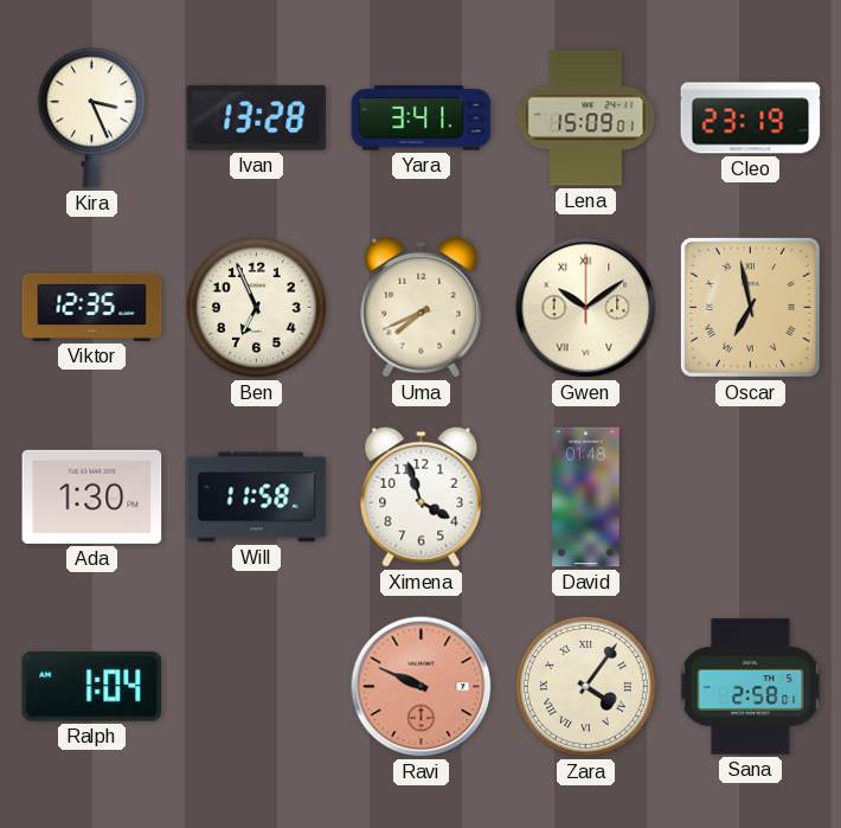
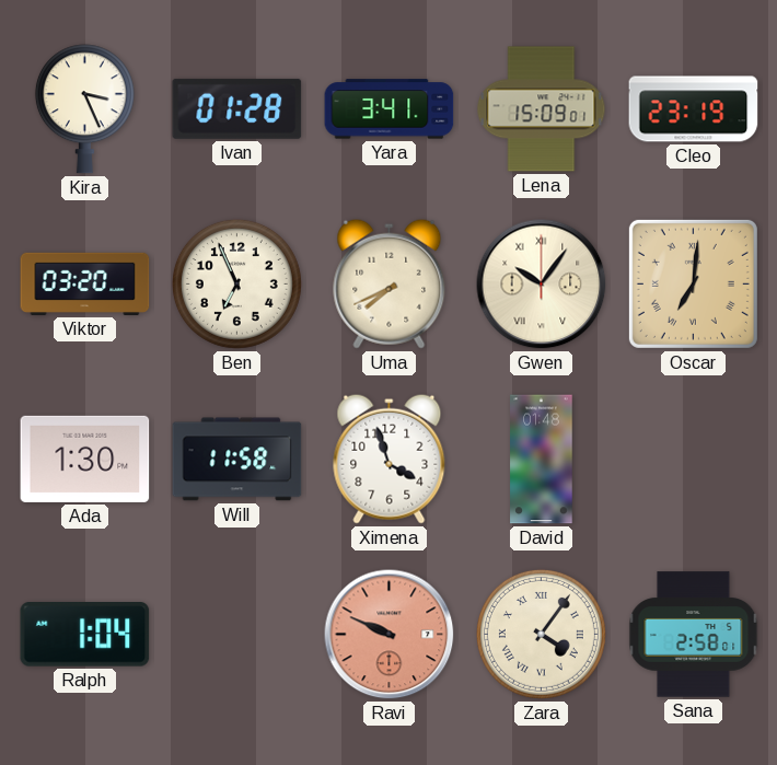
Ivan: 13:28 -> 01:28 (237, 108)
Viktor: 12:35 -> 03:20 (85, 283)
Gwen: 10:09 -> 10:06 (542, 285)
Oscar: 6:58 -> 7:01 (693, 283)
